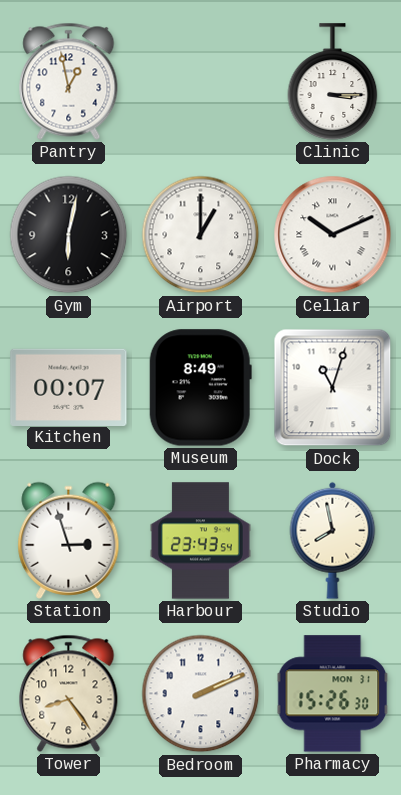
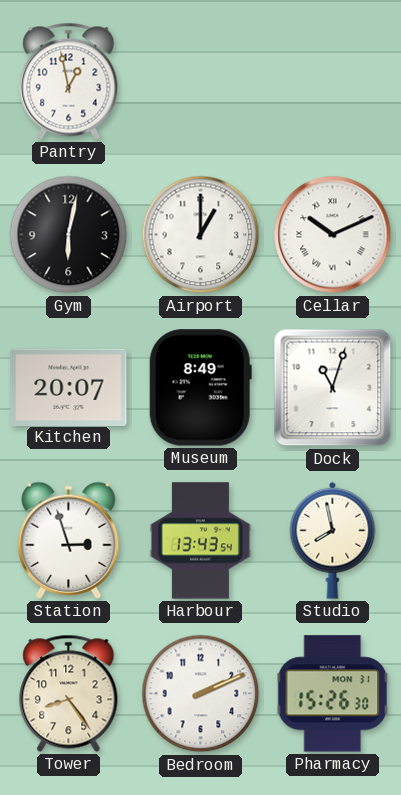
Clinic: 3:15 -> none (333, 82)
Kitchen: 00:07 -> 20:07 (69, 387)
Harbour: 23:43 -> 13:43 (200, 541)
